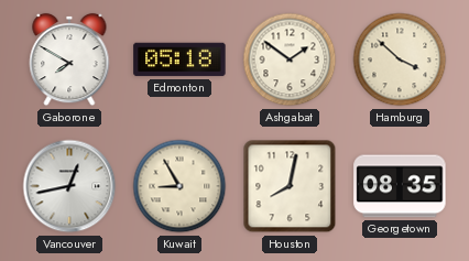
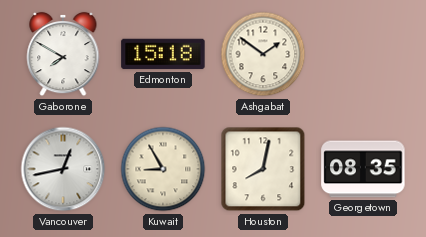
Edmonton: 05:18 -> 15:18 (163, 54)
Hamburg: 3:52 -> none (400, 59)
